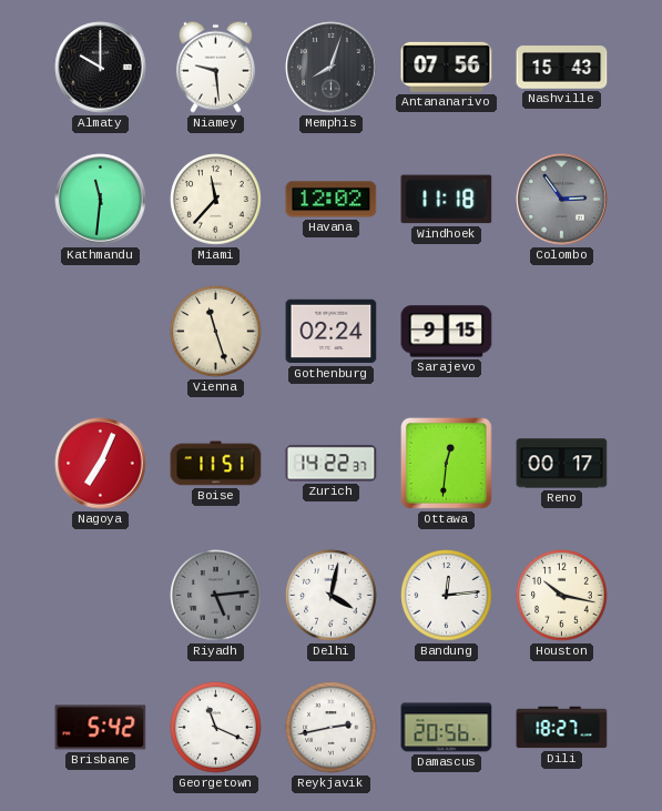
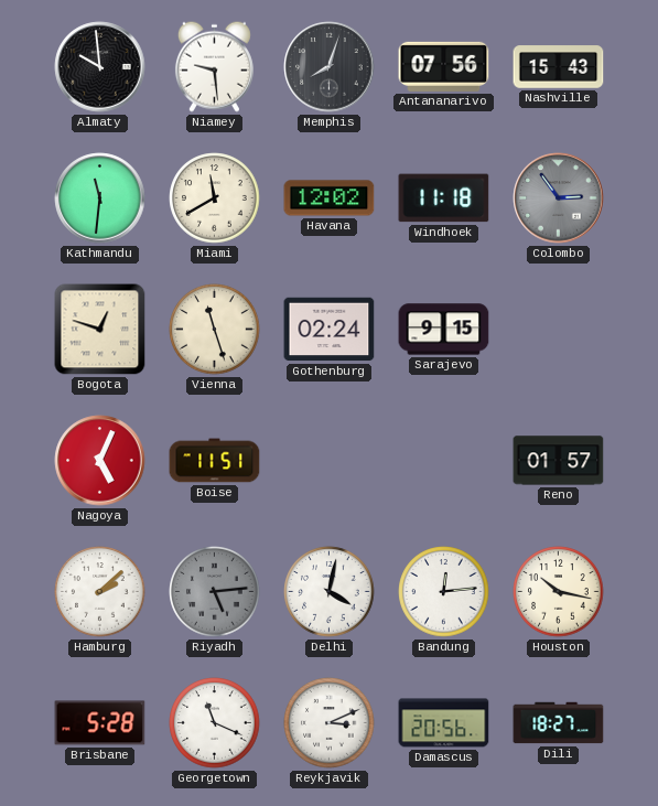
Almaty: 10:00 -> 9:59 (100, 67)
Miami: 11:37 -> 11:40 (215, 198)
Bogota: none -> 12:48 (100, 330)
Nagoya: 7:04 -> 5:04 (100, 461)
Zurich: 14:22 -> none (332, 464)
Ottawa: 12:31 -> none (447, 464)
Reno: 00:17 -> 01:57 (559, 461)
Hamburg: none -> 2:08 (100, 592)
Brisbane: 5:42 -> 5:28 (100, 723)
Reykjavik: 2:43 -> 3:11 (330, 723)
